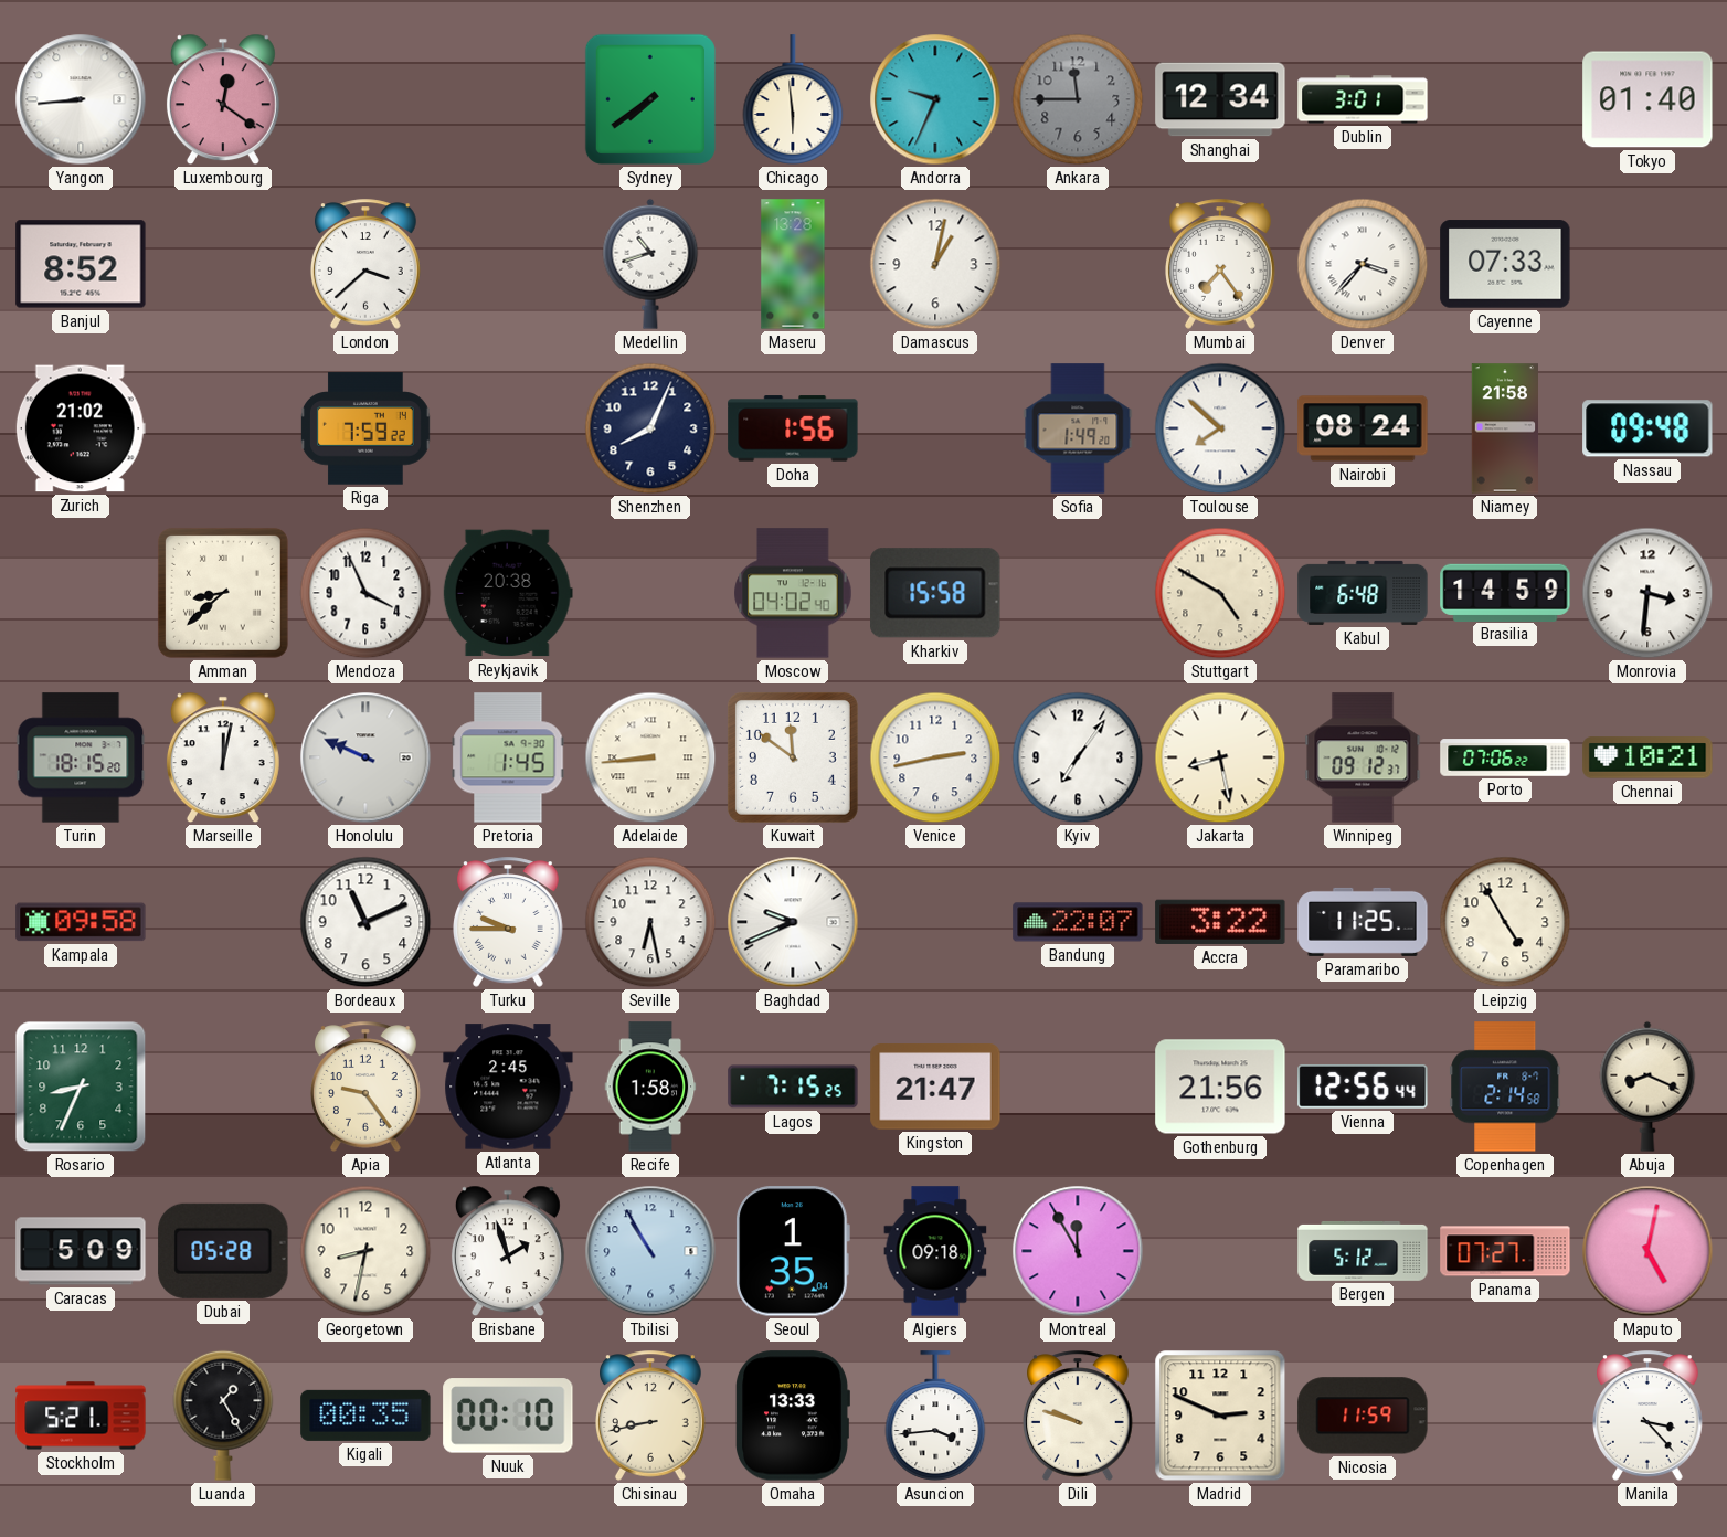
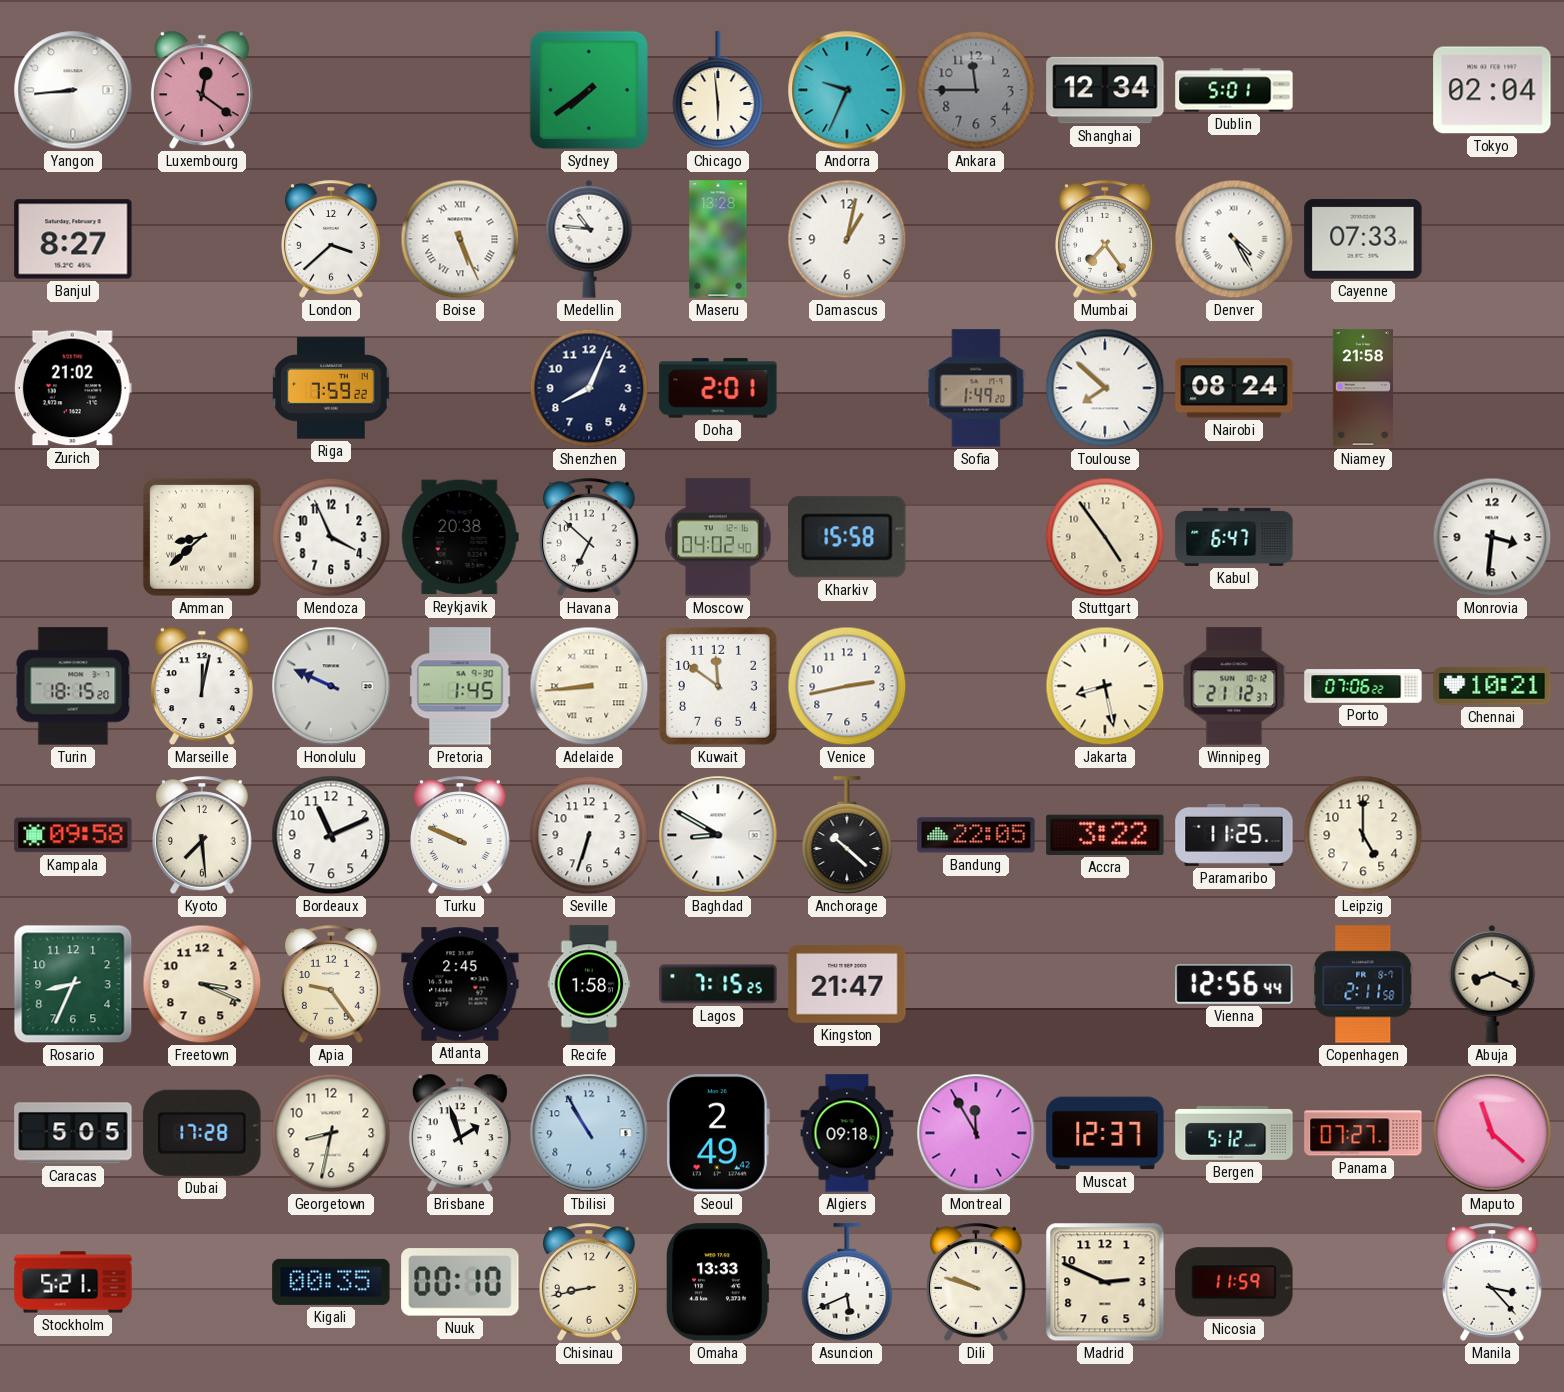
Dublin: 3:01 -> 5:01 (1234, 90)
Tokyo: 01:40 -> 02:04 (1492, 90)
Banjul: 8:52 -> 8:27 (73, 239)
Boise: none -> 5:26 (460, 239)
Medellin: 10:42 -> 10:46 (589, 239)
Denver: 3:37 -> 4:25 (1234, 239)
Doha: 1:56 -> 2:01 (718, 388)
Nassau: 09:48 -> none (1647, 428)
Havana: none -> 6:52 (590, 537)
Stuttgart: 4:50 -> 4:54 (1105, 537)
Kabul: 6:48 -> 6:47 (1234, 537)
Brasilia: 14:59 -> none (1505, 592)
Kyiv: 7:06 -> none (1078, 757)
Winnipeg: 09:12 -> 21:12 (1234, 686)
Kyoto: none -> 7:29 (203, 835)
Turku: 9:45 -> 9:49 (461, 835)
Seville: 6:28 -> 6:33 (589, 835)
Baghdad: 9:41 -> 8:50 (718, 835)
Anchorage: none -> 10:22 (847, 835)
Bandung: 22:07 -> 22:05 (976, 835)
Leipzig: 4:55 -> 5:00 (1363, 835)
Freetown: none -> 3:19 (202, 984)
Gothenburg: 21:56 -> none (1220, 1086)
Copenhagen: 2:14 -> 2:11 (1363, 984)
Caracas: 5:09 -> 5:05 (73, 1133)
Dubai: 05:28 -> 17:28 (202, 1133)
Seoul: 1:35 -> 2:49 (718, 1133)
Muscat: none -> 12:37 (1105, 1133)
Maputo: 5:02 -> 11:22 (1492, 1133)
Luanda: 1:25 -> none (223, 1416)
Asuncion: 3:44 -> 5:41 (847, 1282)
